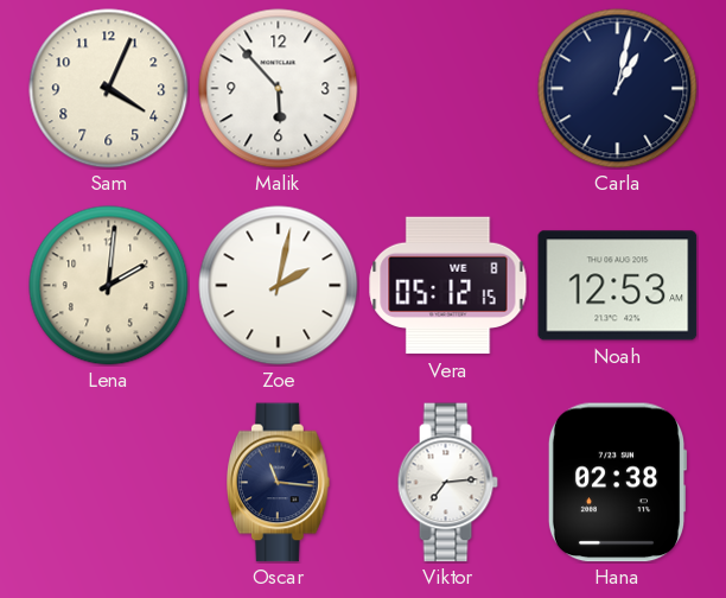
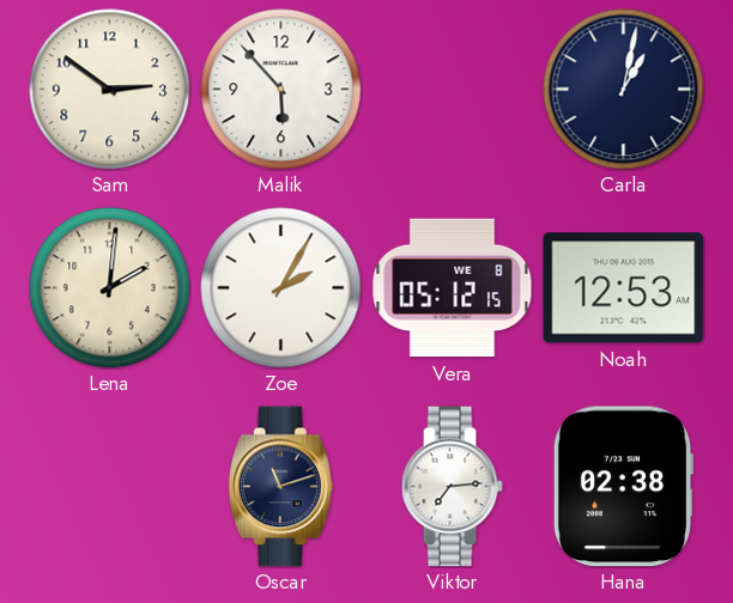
Sam: 4:04 -> 2:51 (110, 90)
Zoe: 2:02 -> 2:05 (281, 288)
Oscar: 11:16 -> 11:12 (281, 487)
